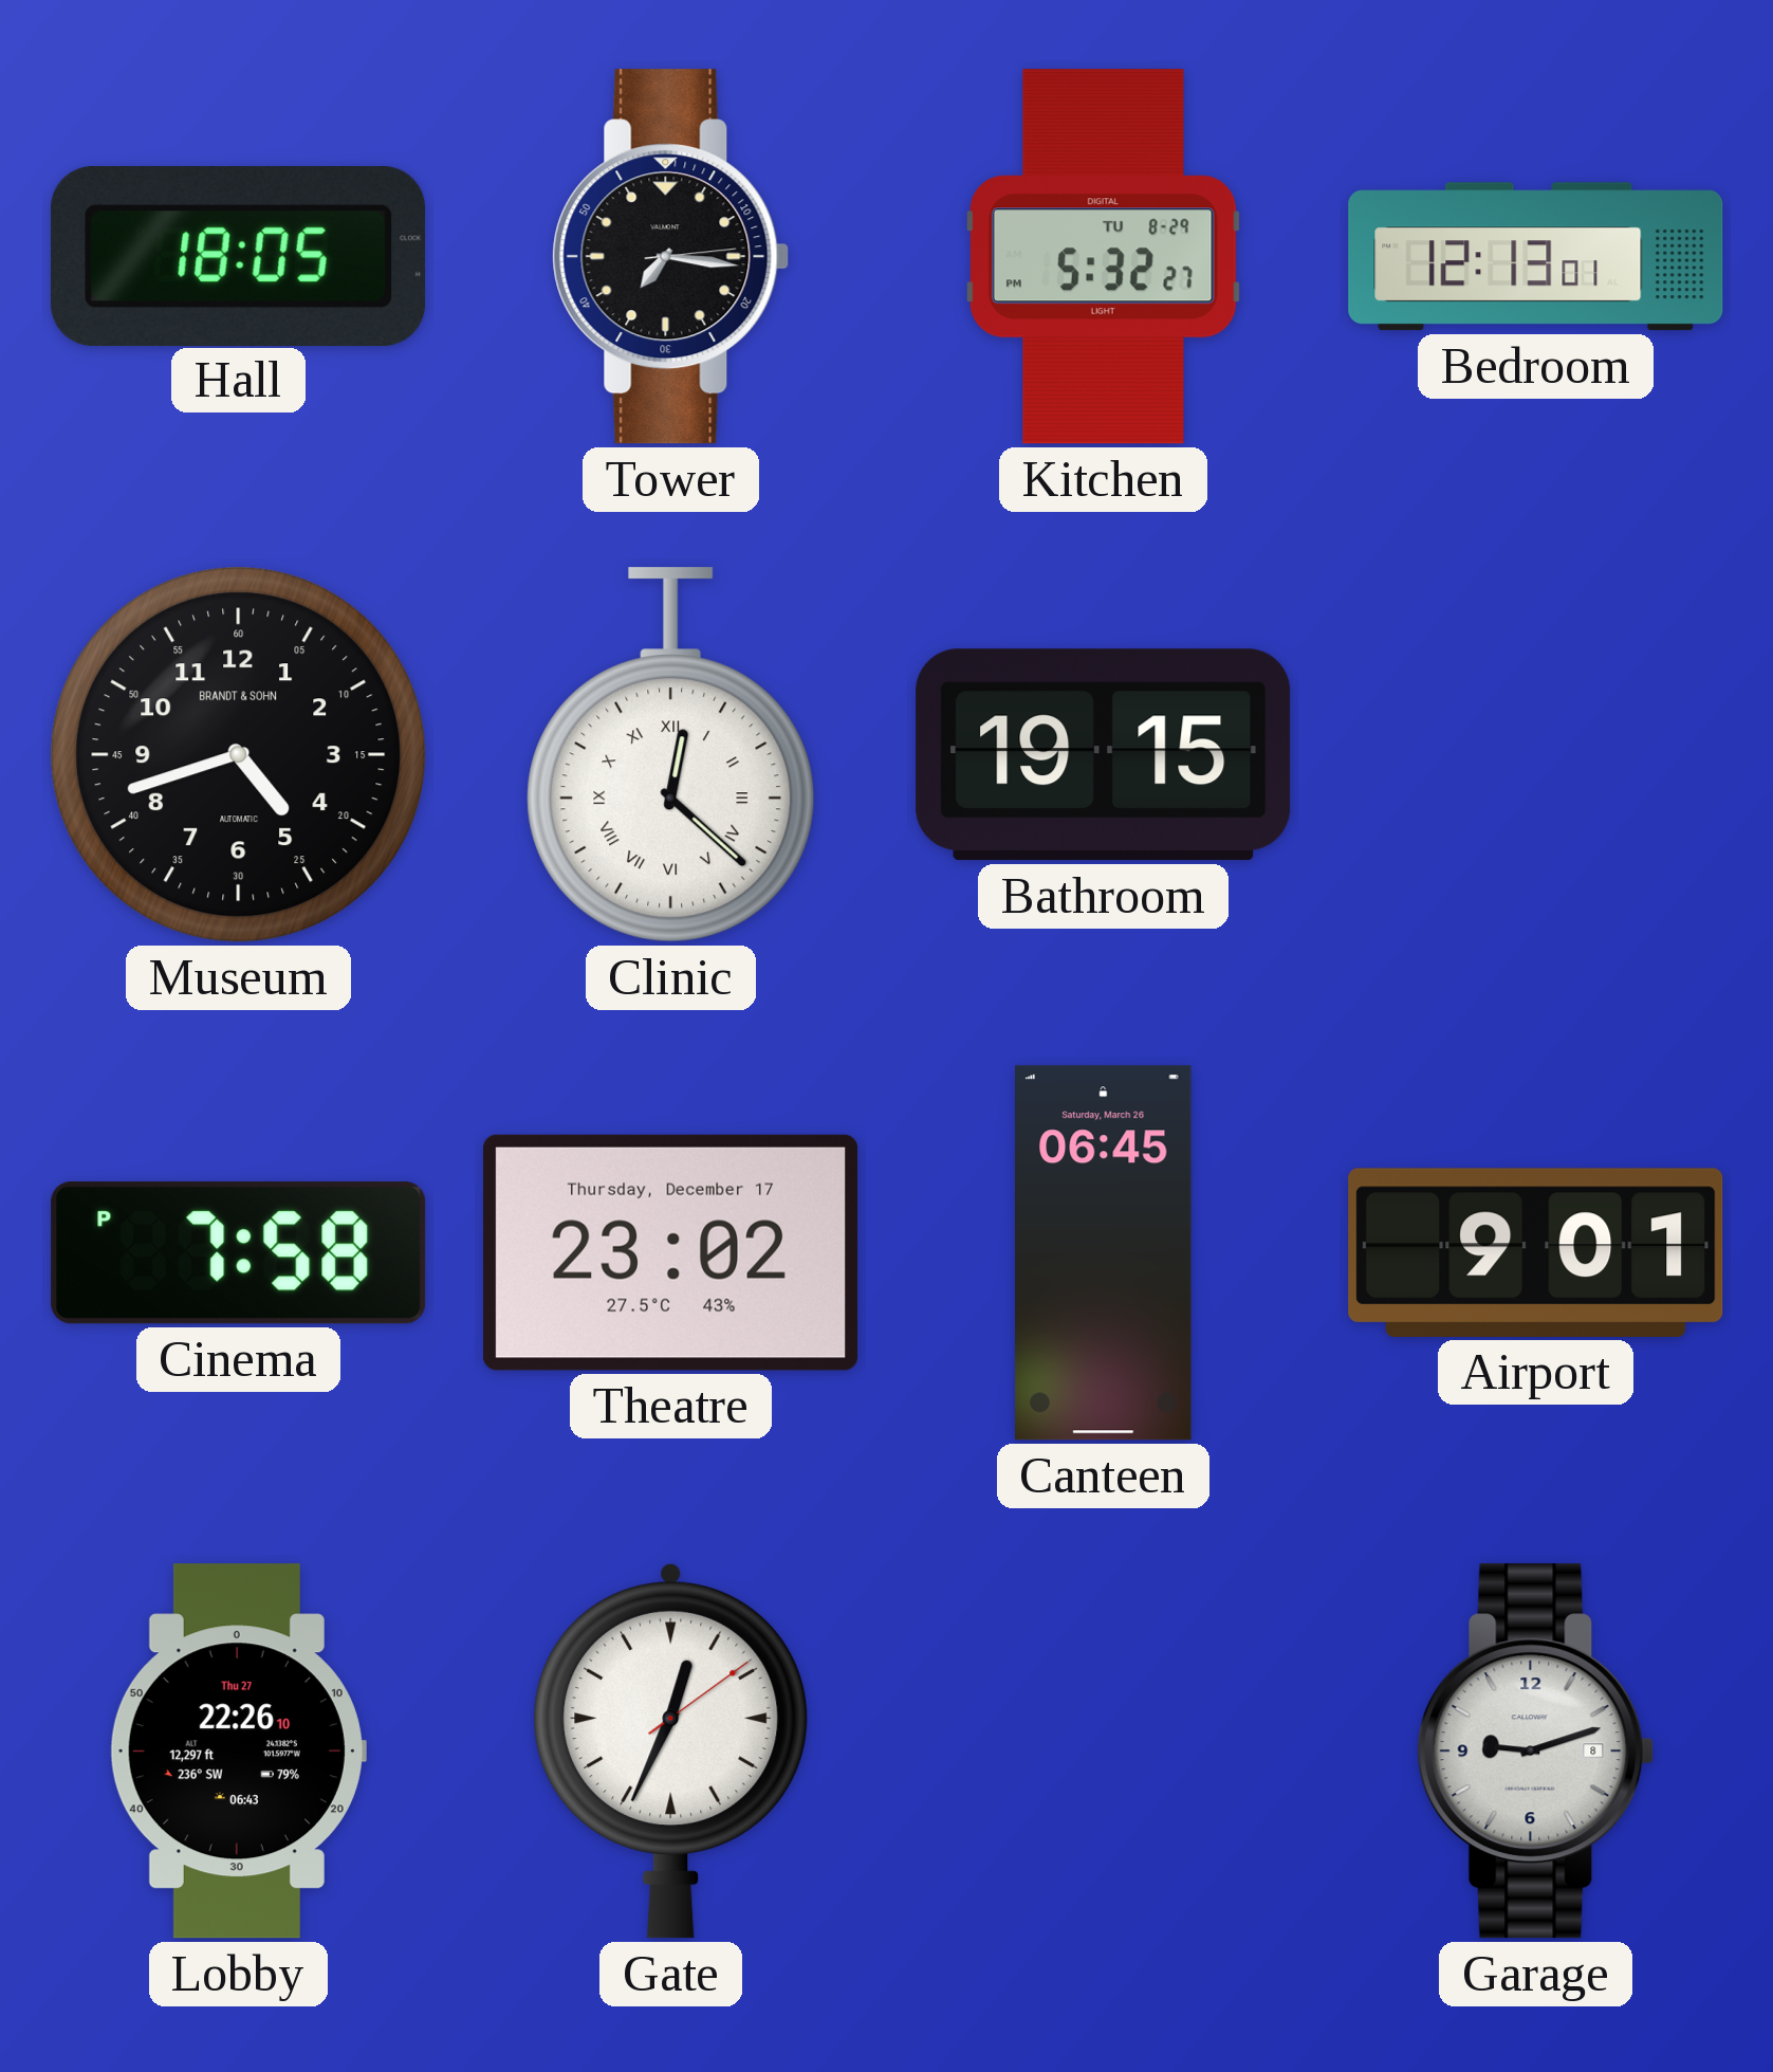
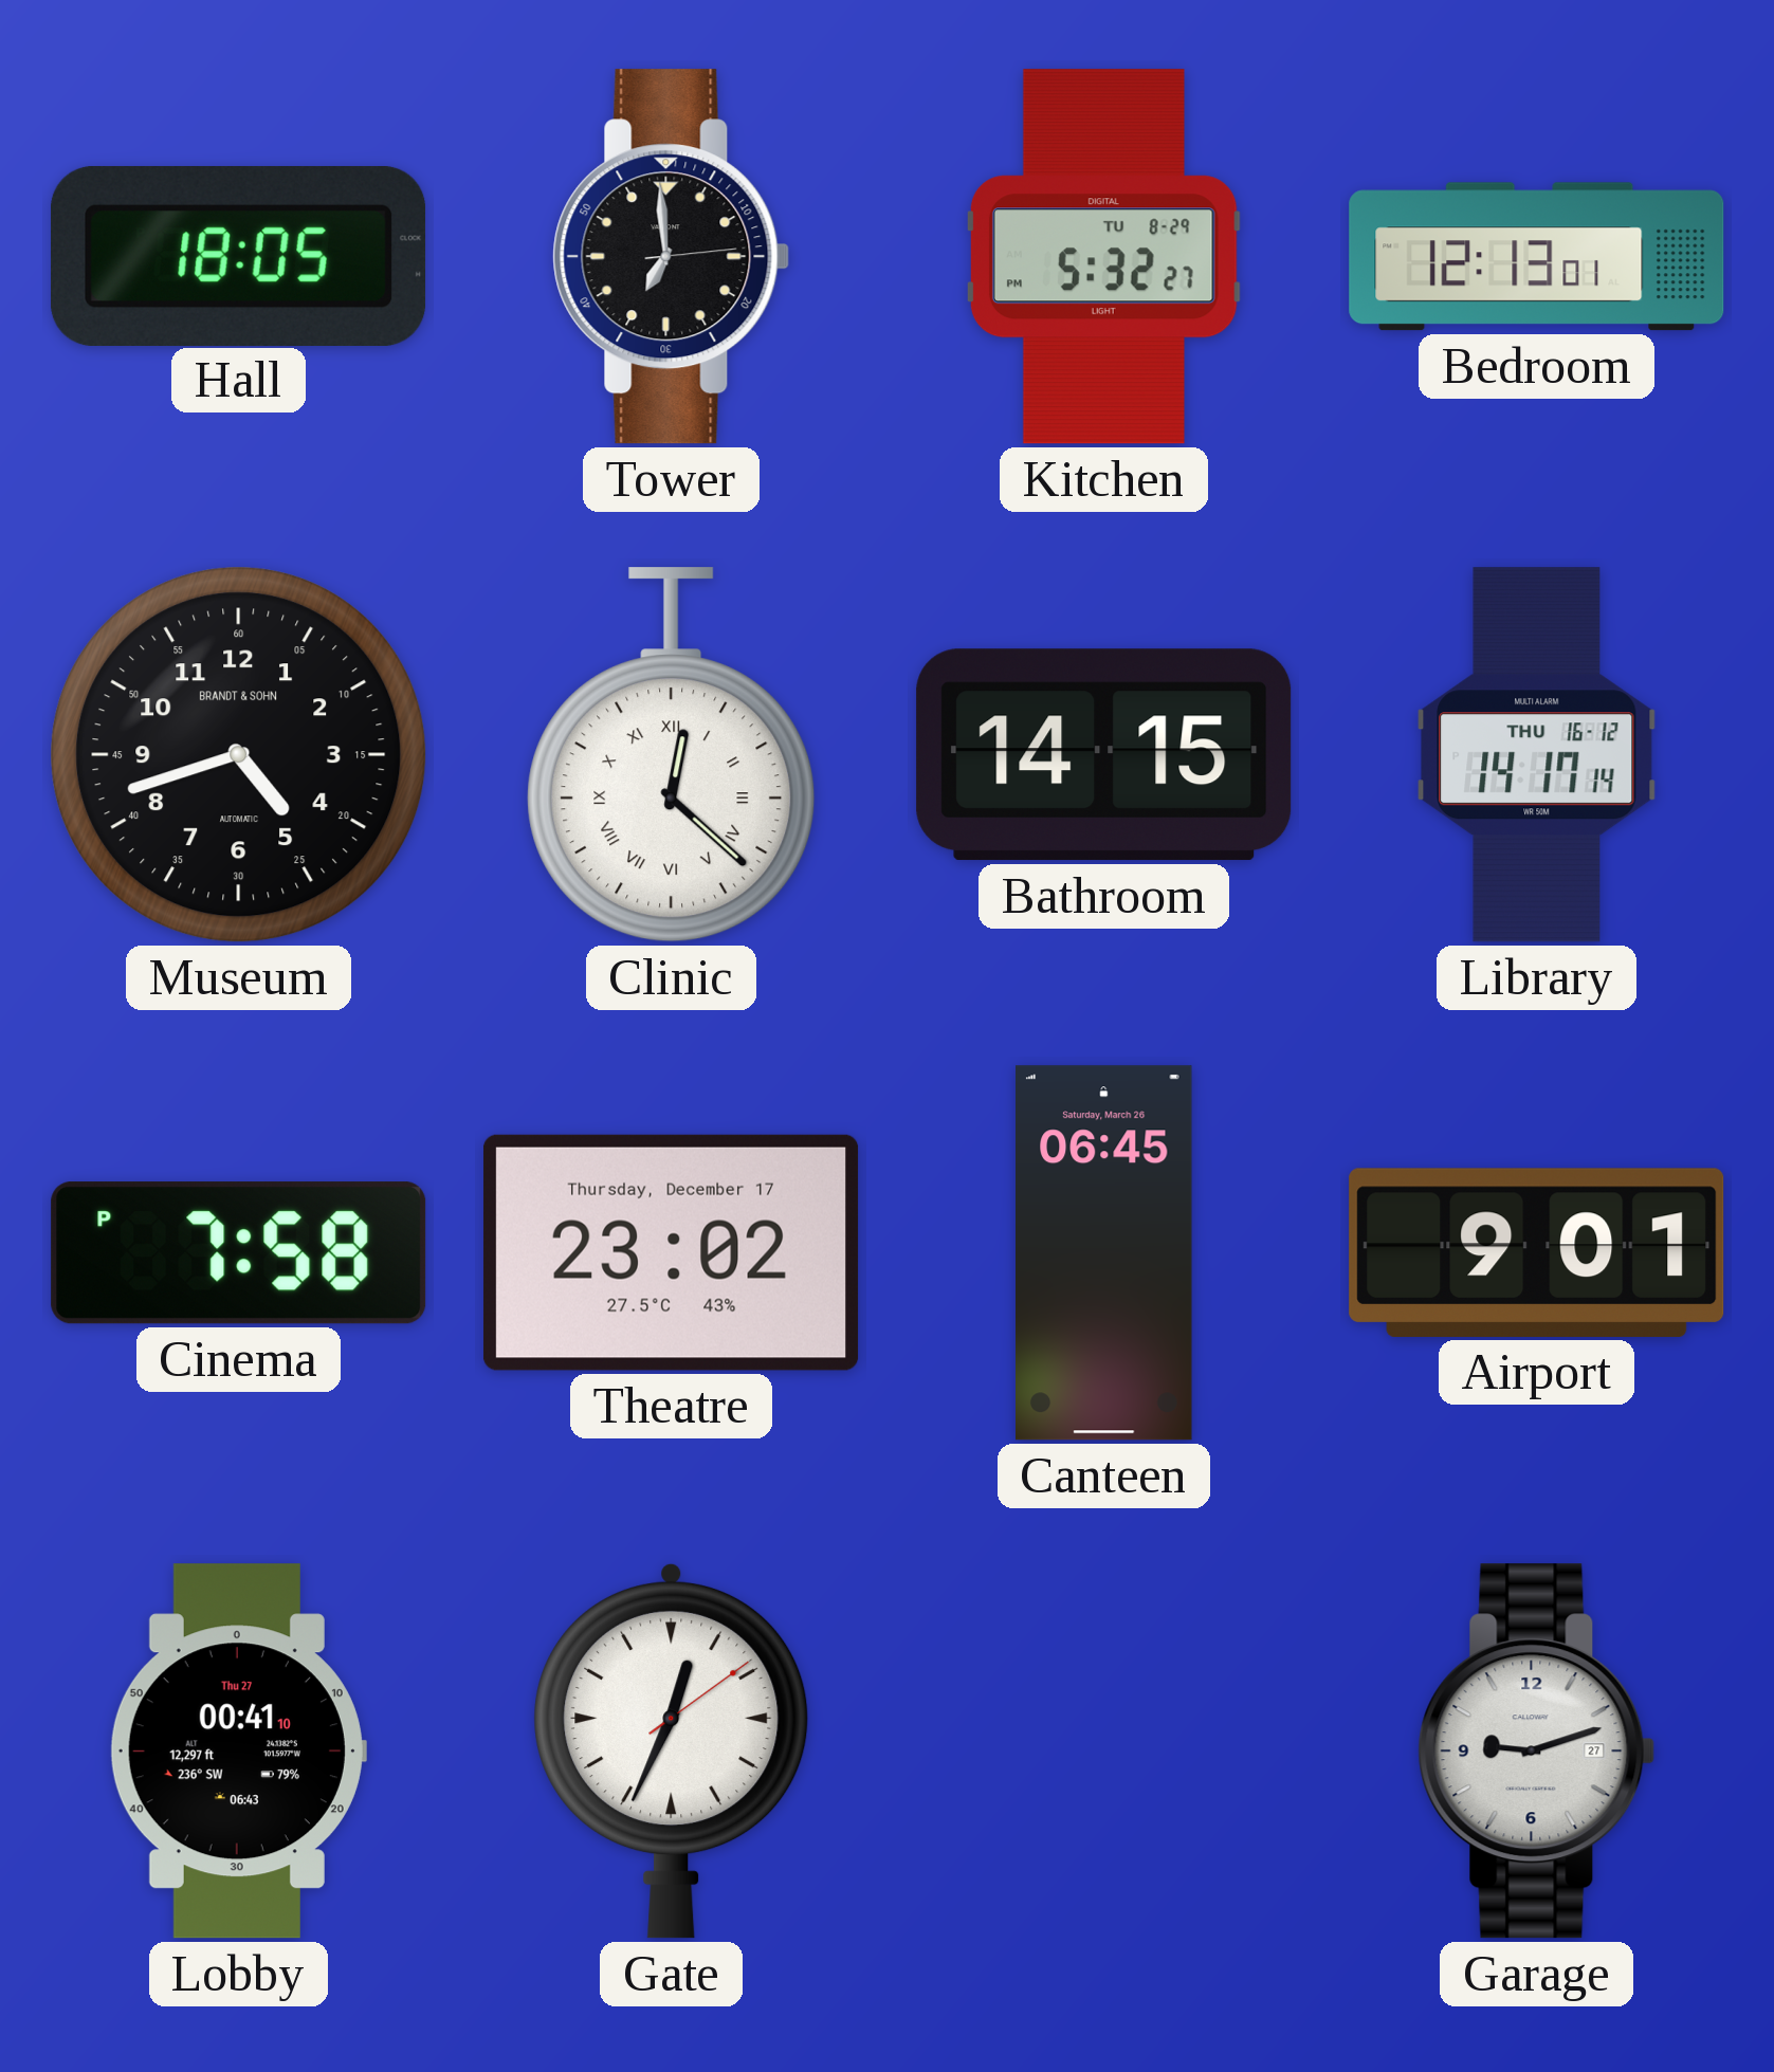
Tower: 7:16 -> 6:59 (672, 257)
Bathroom: 19:15 -> 14:15 (1104, 755)
Library: none -> 14:17 (1537, 755)
Lobby: 22:26 -> 00:41 (238, 1752)
Garage date: 8 -> 27 (1537, 1752)
